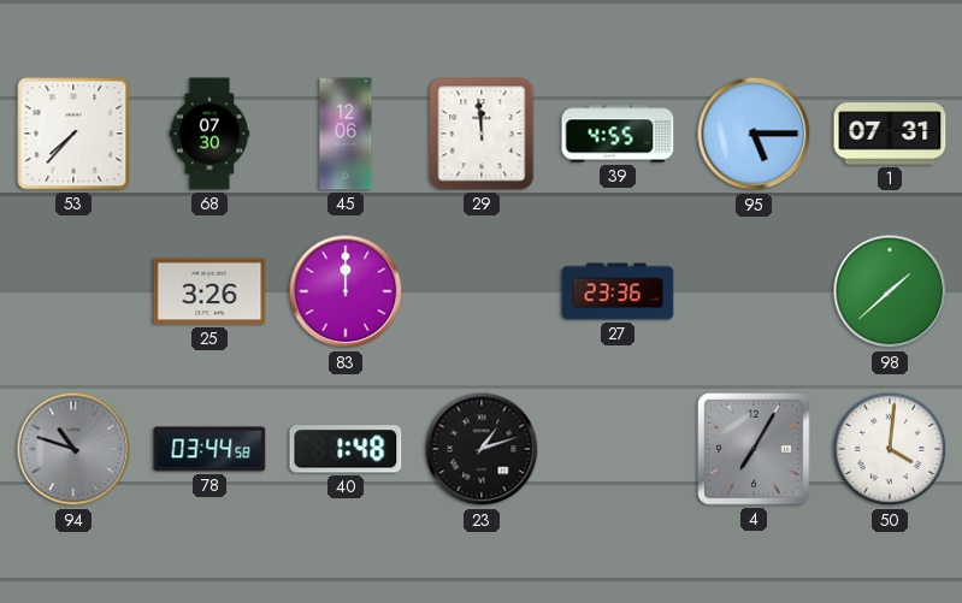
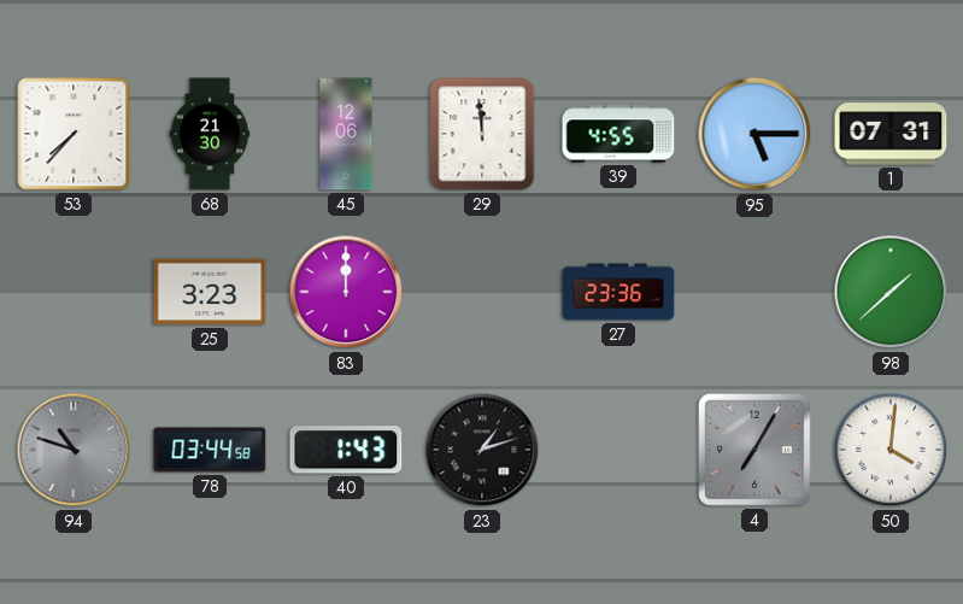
68: 07:30 -> 21:30 (210, 134)
25: 3:26 -> 3:23 (210, 292)
40: 1:48 -> 1:43 (346, 450)
